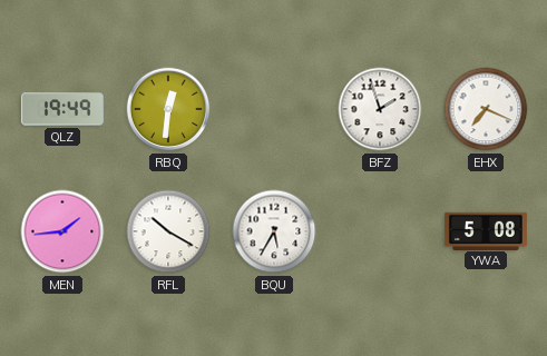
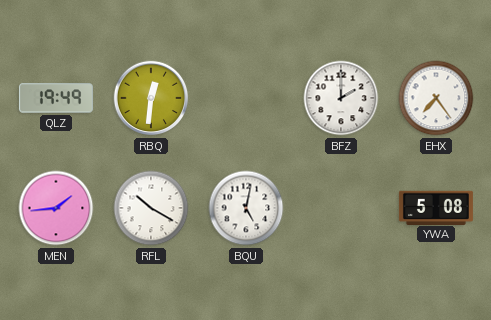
BFZ: 1:57 -> 2:00 (341, 98)
EHX: 7:19 -> 7:24 (436, 98)
BQU: 5:35 -> 5:02 (246, 208)
